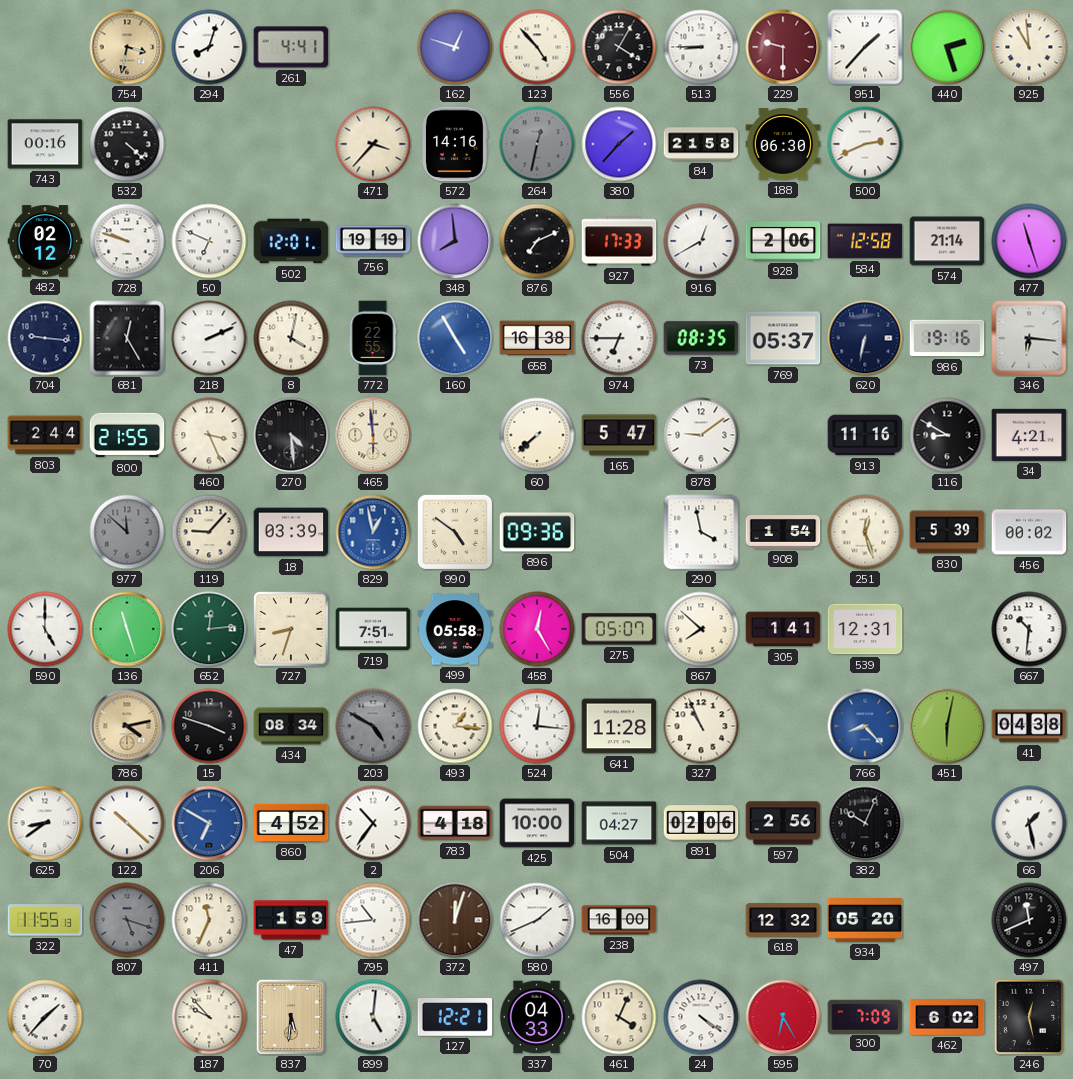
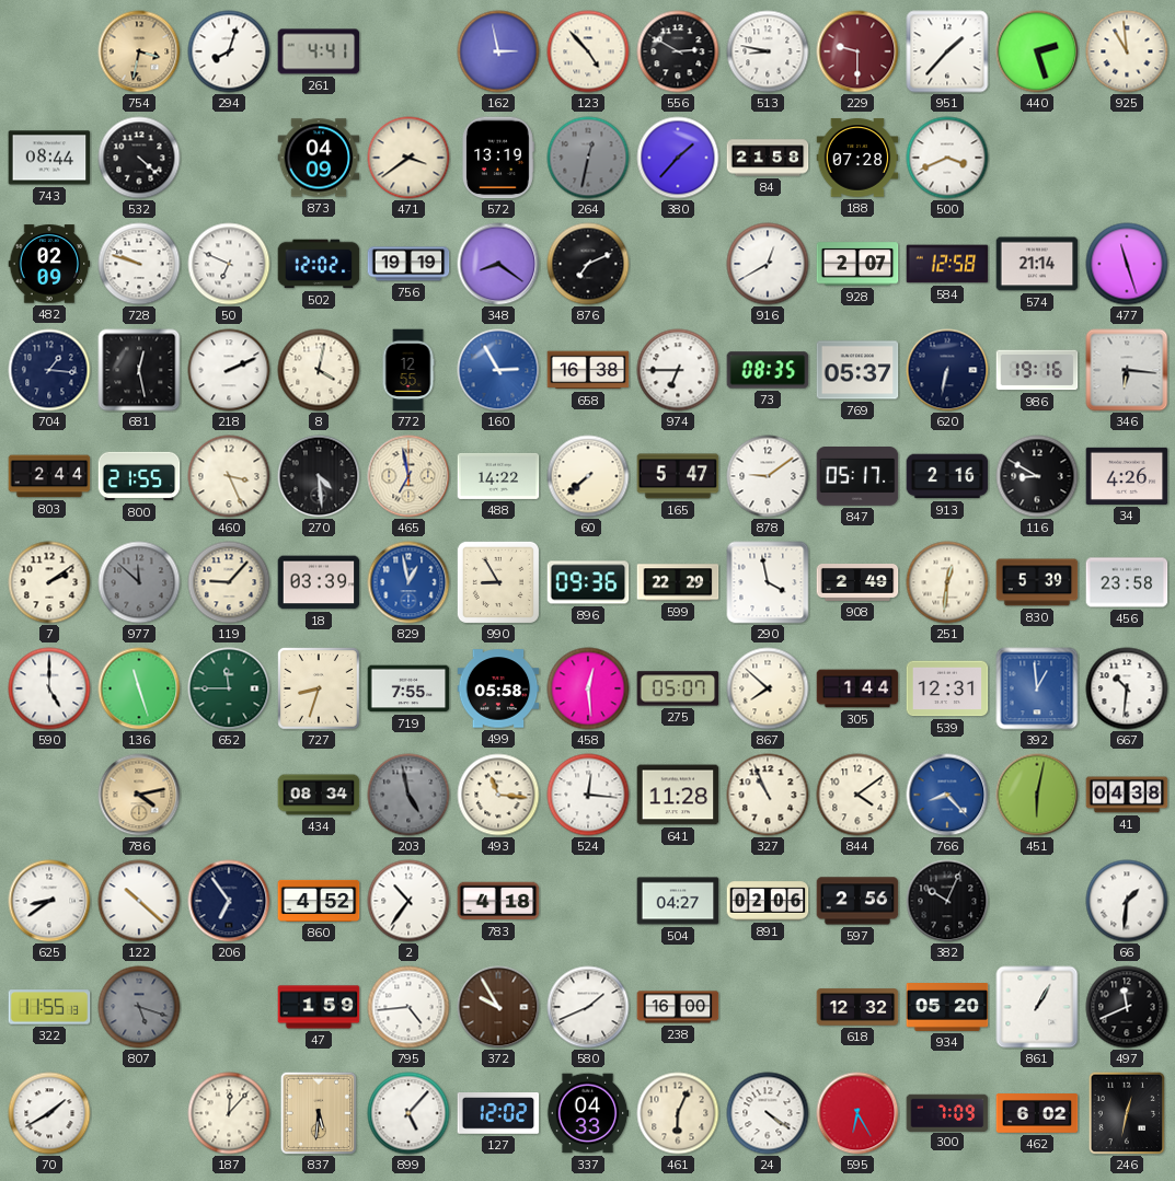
162: 12:48 -> 2:58 (498, 51)
556: 4:05 -> 2:50 (678, 51)
513: 8:45 -> 8:47 (768, 51)
743: 00:16 -> 08:44 (49, 158)
873: none -> 04:09 (319, 158)
471: 3:37 -> 3:39 (408, 158)
572: 14:16 -> 13:19 (498, 158)
188: 06:30 -> 07:28 (857, 158)
500: 2:41 -> 3:41 (947, 158)
482: 02:12 -> 02:09 (49, 264)
502: 12:01 -> 12:02 (319, 264)
348: 7:59 -> 8:21 (498, 264)
927: 17:33 -> none (619, 241)
928: 2:06 -> 2:07 (857, 264)
704: 9:16 -> 1:16 (49, 370)
681: 12:25 -> 12:28 (139, 370)
772: 22:55 -> 12:55 (408, 370)
160: 4:55 -> 2:55 (498, 370)
465: 5:59 -> 6:58 (408, 476)
488: none -> 14:22 (498, 476)
847: none -> 05:17 (857, 477)
913: 11:16 -> 2:16 (947, 476)
34: 4:21 -> 4:26 (1127, 476)
7: none -> 2:09 (49, 582)
990: 4:51 -> 8:55 (498, 582)
599: none -> 22:29 (678, 582)
908: 1:54 -> 2:49 (857, 583)
251: 12:27 -> 12:31 (947, 582)
456: 00:02 -> 23:58 (1127, 582)
652: 12:14 -> 11:45 (229, 688)
719: 7:51 -> 7:55 (408, 688)
458: 12:25 -> 12:29 (588, 688)
305: 1:41 -> 1:44 (857, 688)
392: none -> 12:59 (1037, 688)
15: 3:48 -> none (209, 726)
203: 4:50 -> 4:58 (408, 795)
493: 1:16 -> 11:16 (498, 795)
844: none -> 4:09 (857, 795)
206: 6:50 -> 6:54 (229, 901)
206 dial: blue -> navy (229, 901)
425: 10:00 -> none (537, 823)
66: 1:28 -> 1:31 (1127, 901)
411: 11:34 -> none (209, 920)
795: 10:44 -> 4:44 (408, 1007)
372: 12:03 -> 9:55 (498, 1007)
861: none -> 1:05 (1037, 1007)
70: 1:37 -> 1:40 (49, 1113)
187: 9:53 -> 12:07 (229, 1113)
899: 5:01 -> 5:07 (408, 1113)
127: 12:21 -> 12:02 (498, 1114)
461: 4:04 -> 6:04 (678, 1113)
246: 12:28 -> 12:32 (1127, 1113)
